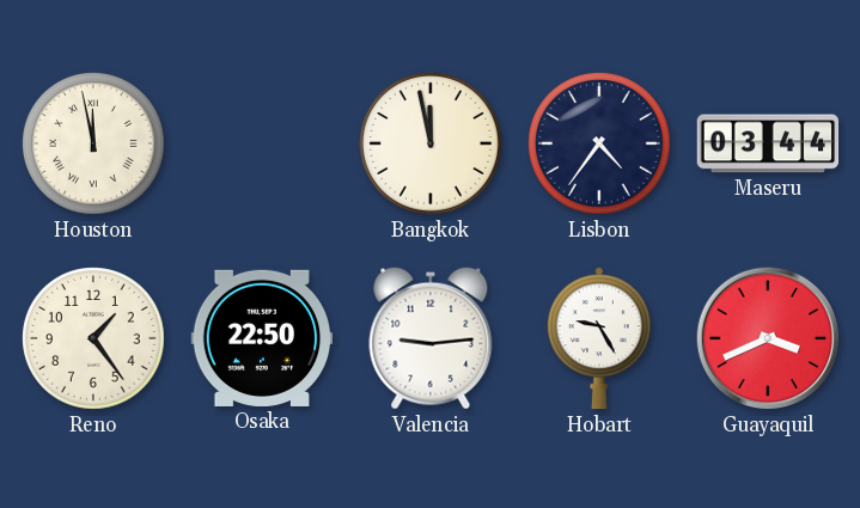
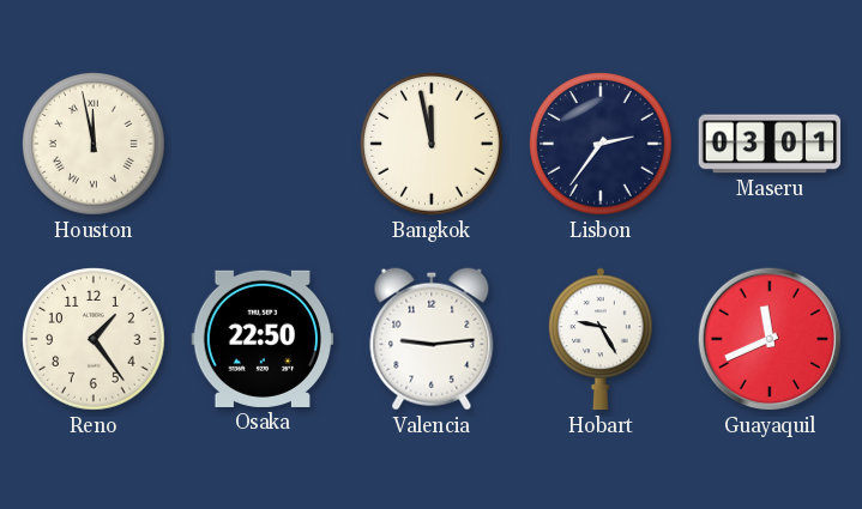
Lisbon: 4:36 -> 2:36 (601, 144)
Maseru: 03:44 -> 03:01 (770, 144)
Guayaquil: 3:41 -> 11:41 (770, 339)
